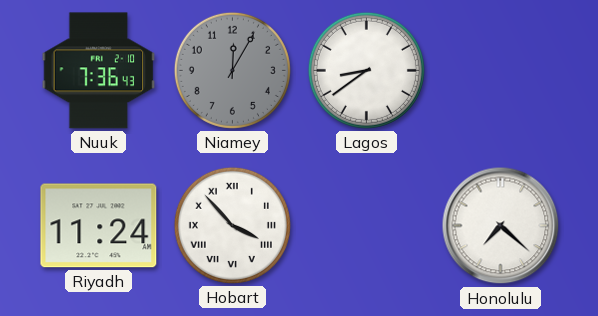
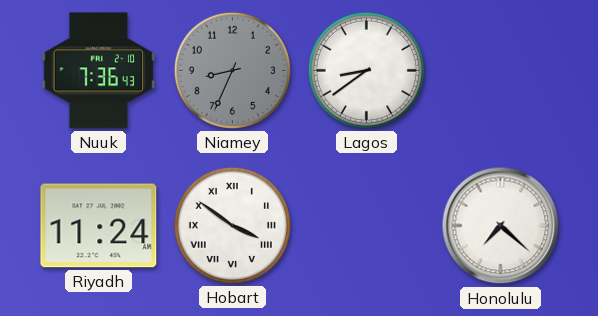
Niamey: 12:05 -> 8:34 (232, 70)
Hobart: 3:53 -> 3:51 (232, 225)
